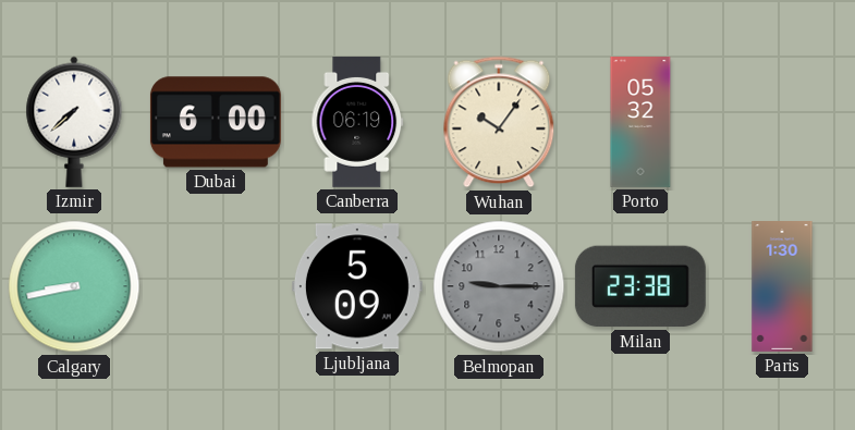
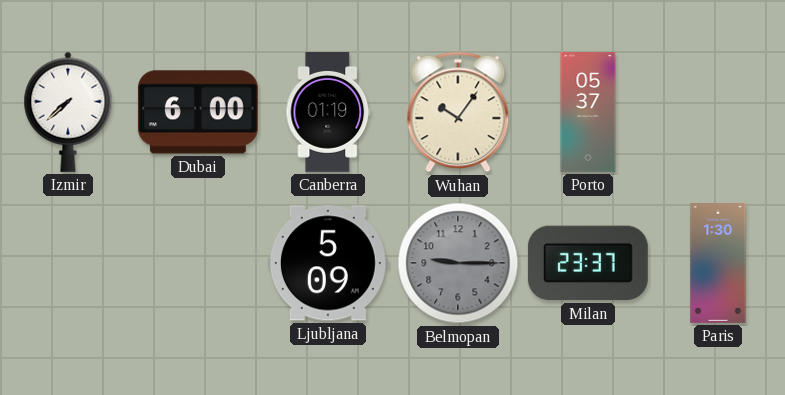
Canberra: 06:19 -> 01:19 (328, 112)
Porto: 05:32 -> 05:37 (588, 113)
Calgary: 8:43 -> none (74, 286)
Milan: 23:38 -> 23:37 (588, 263)
